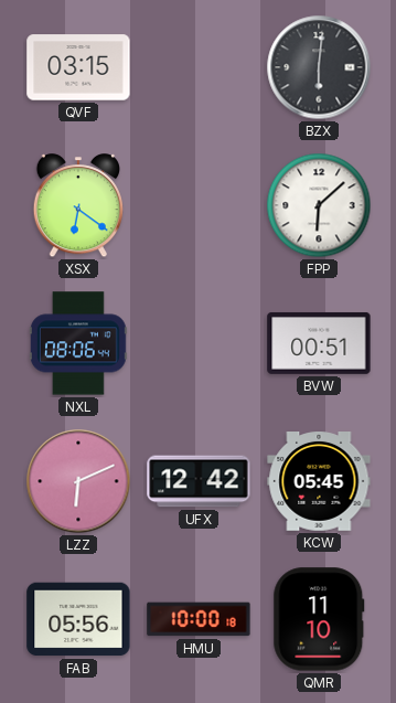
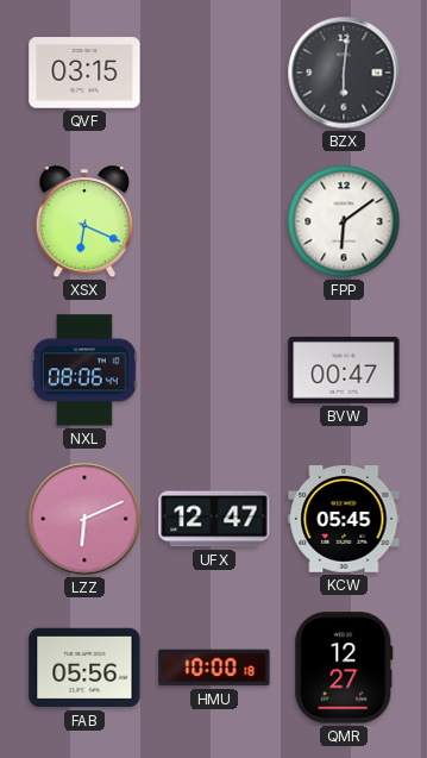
XSX: 6:21 -> 6:19 (83, 223)
FPP: 6:08 -> 6:09 (344, 221)
BVW: 00:51 -> 00:47 (344, 370)
UFX: 12:42 -> 12:47 (214, 519)
QMR: 11:10 -> 12:27 (344, 668)
